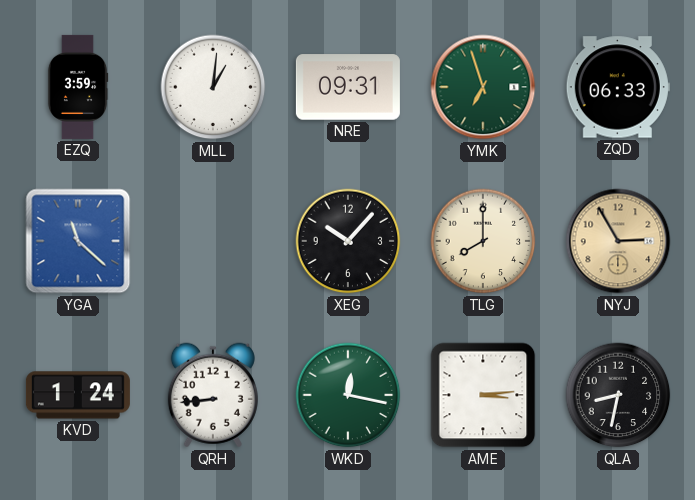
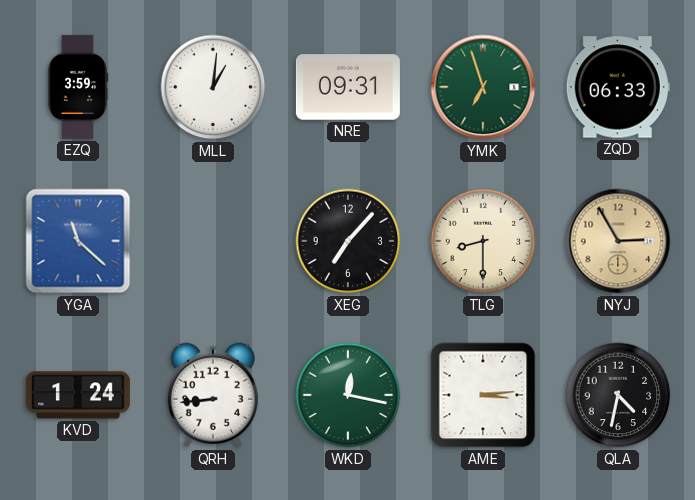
XEG: 10:07 -> 7:07 (348, 241)
TLG: 8:00 -> 8:30 (483, 241)
QLA: 8:32 -> 4:32 (618, 395)
